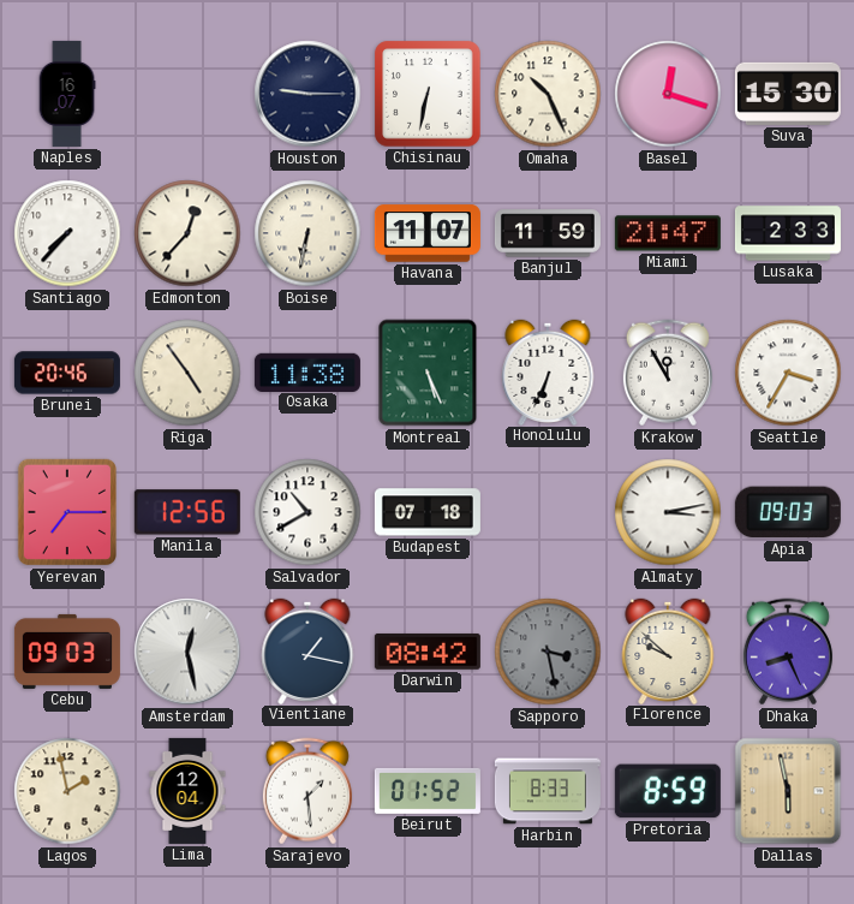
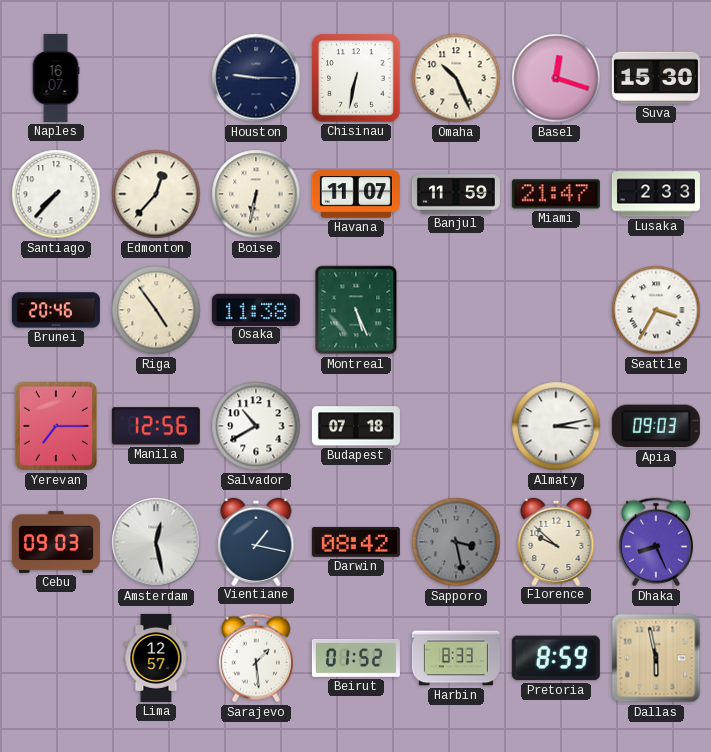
Honolulu: 6:34 -> none (548, 371)
Krakow: 11:55 -> none (668, 373)
Lagos: 1:58 -> none (67, 791)
Lima: 12:04 -> 12:57 (156, 658)
